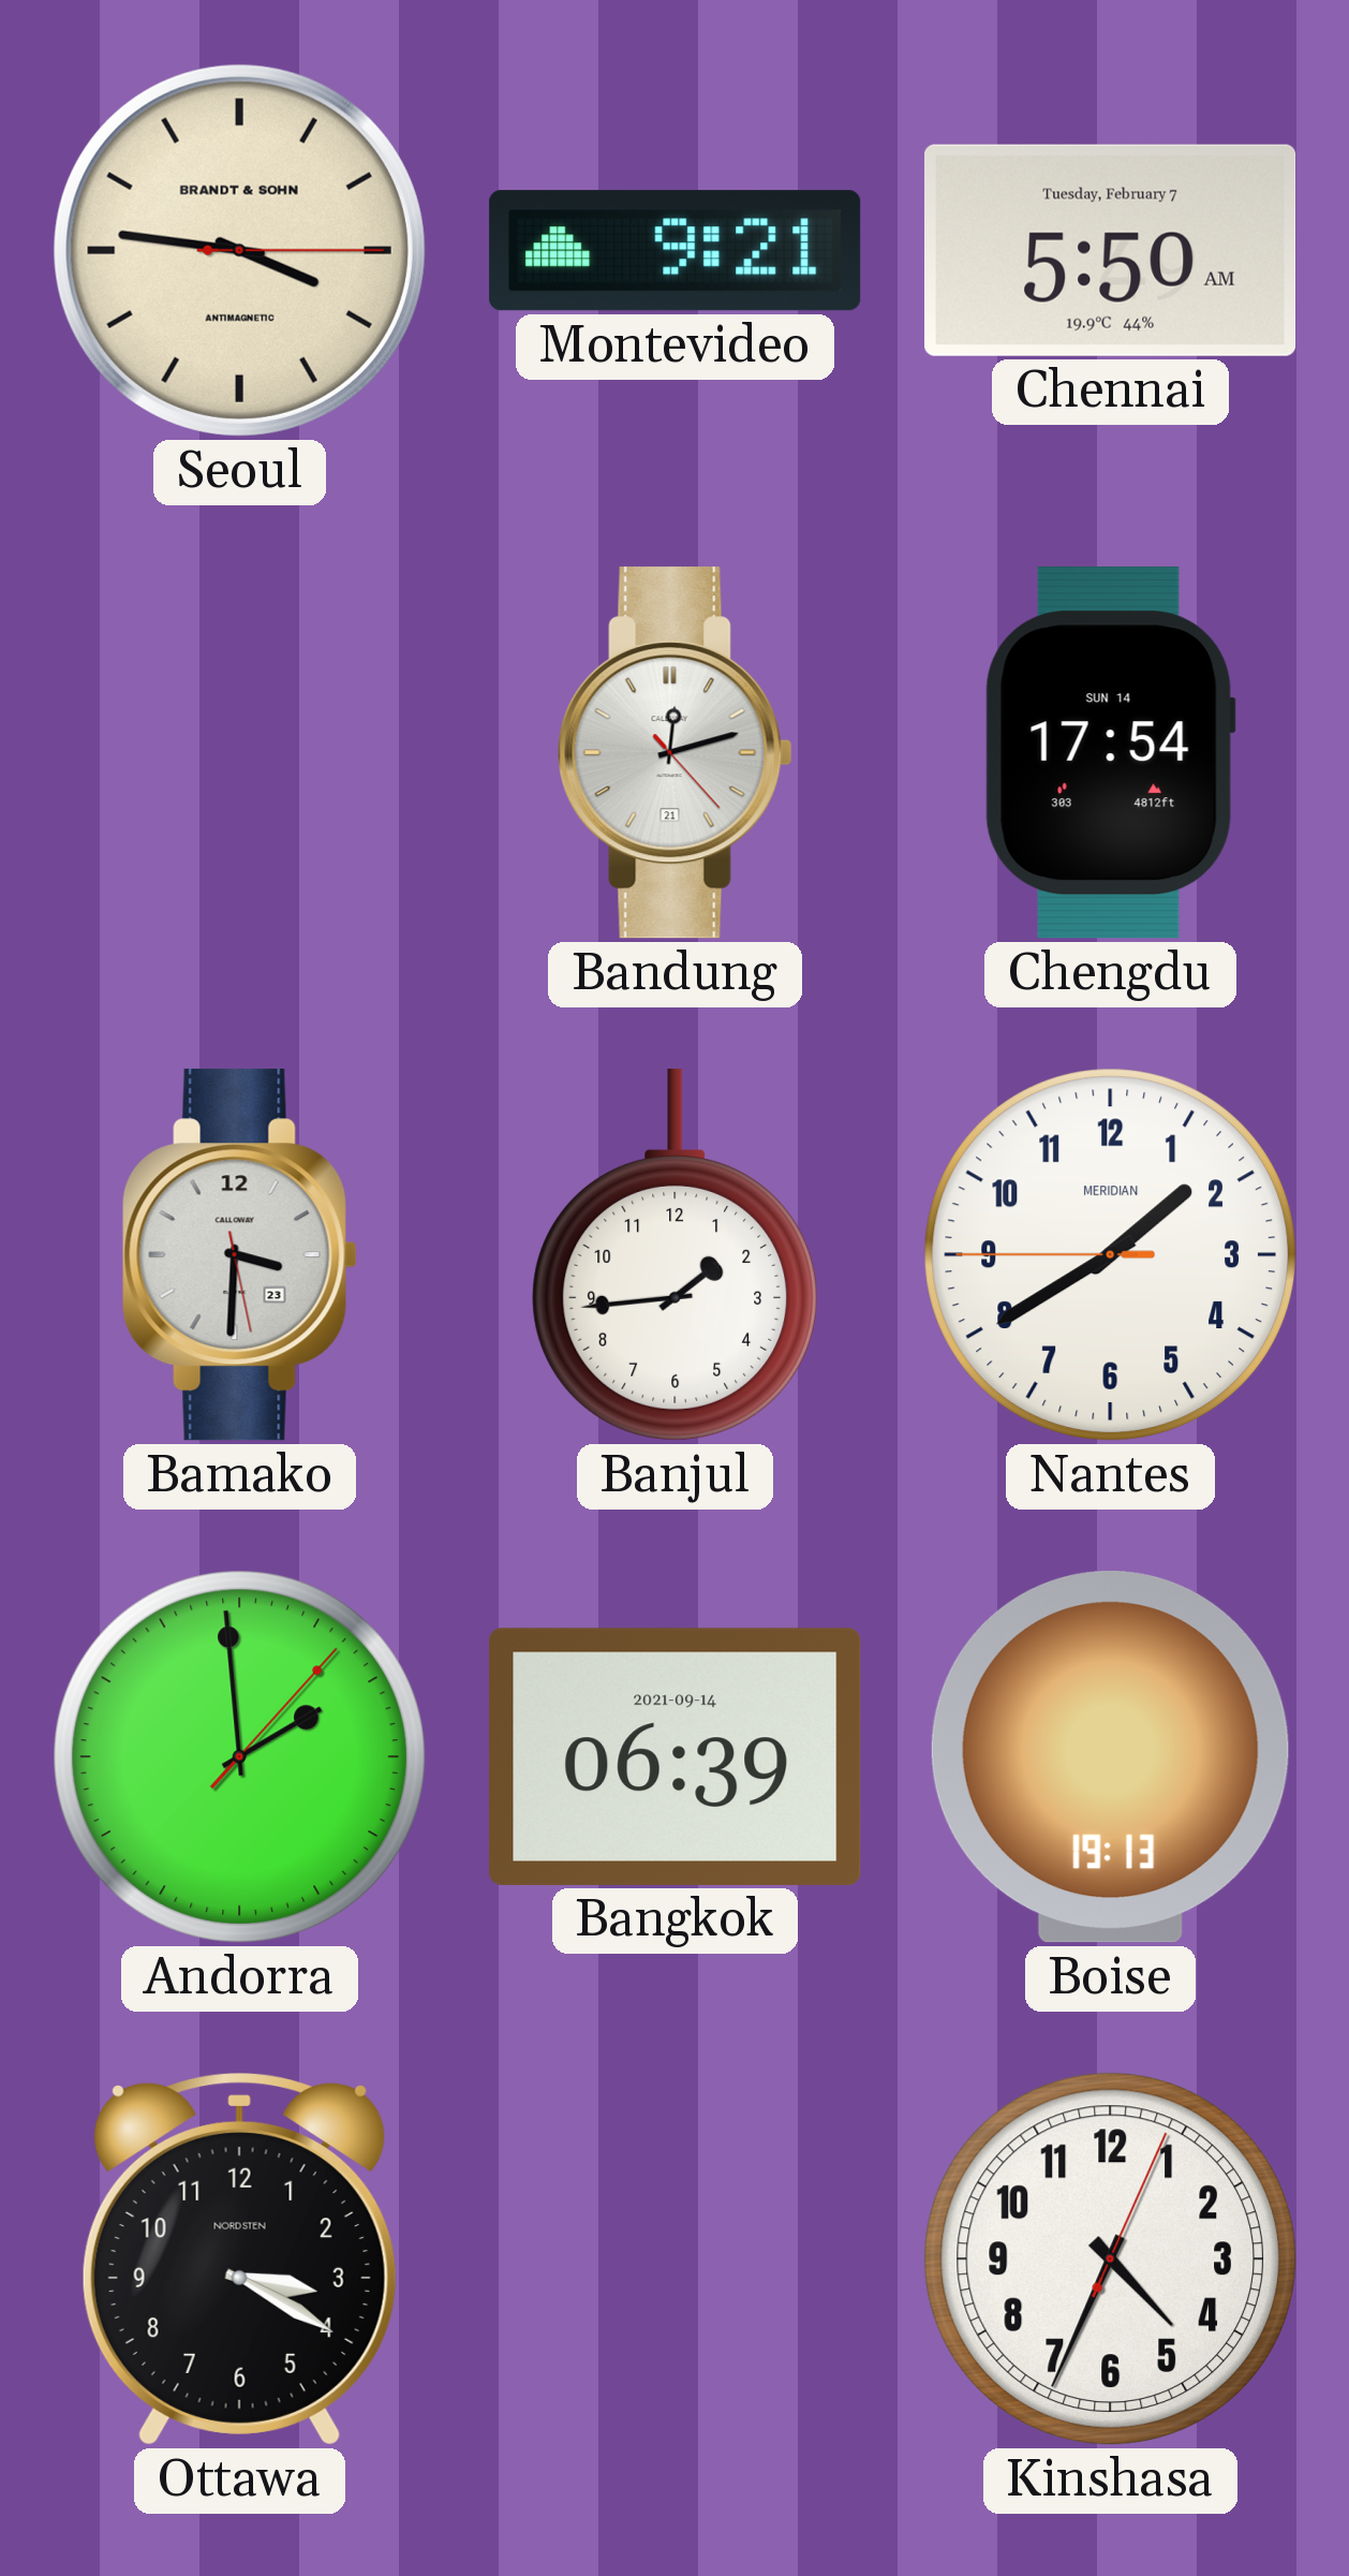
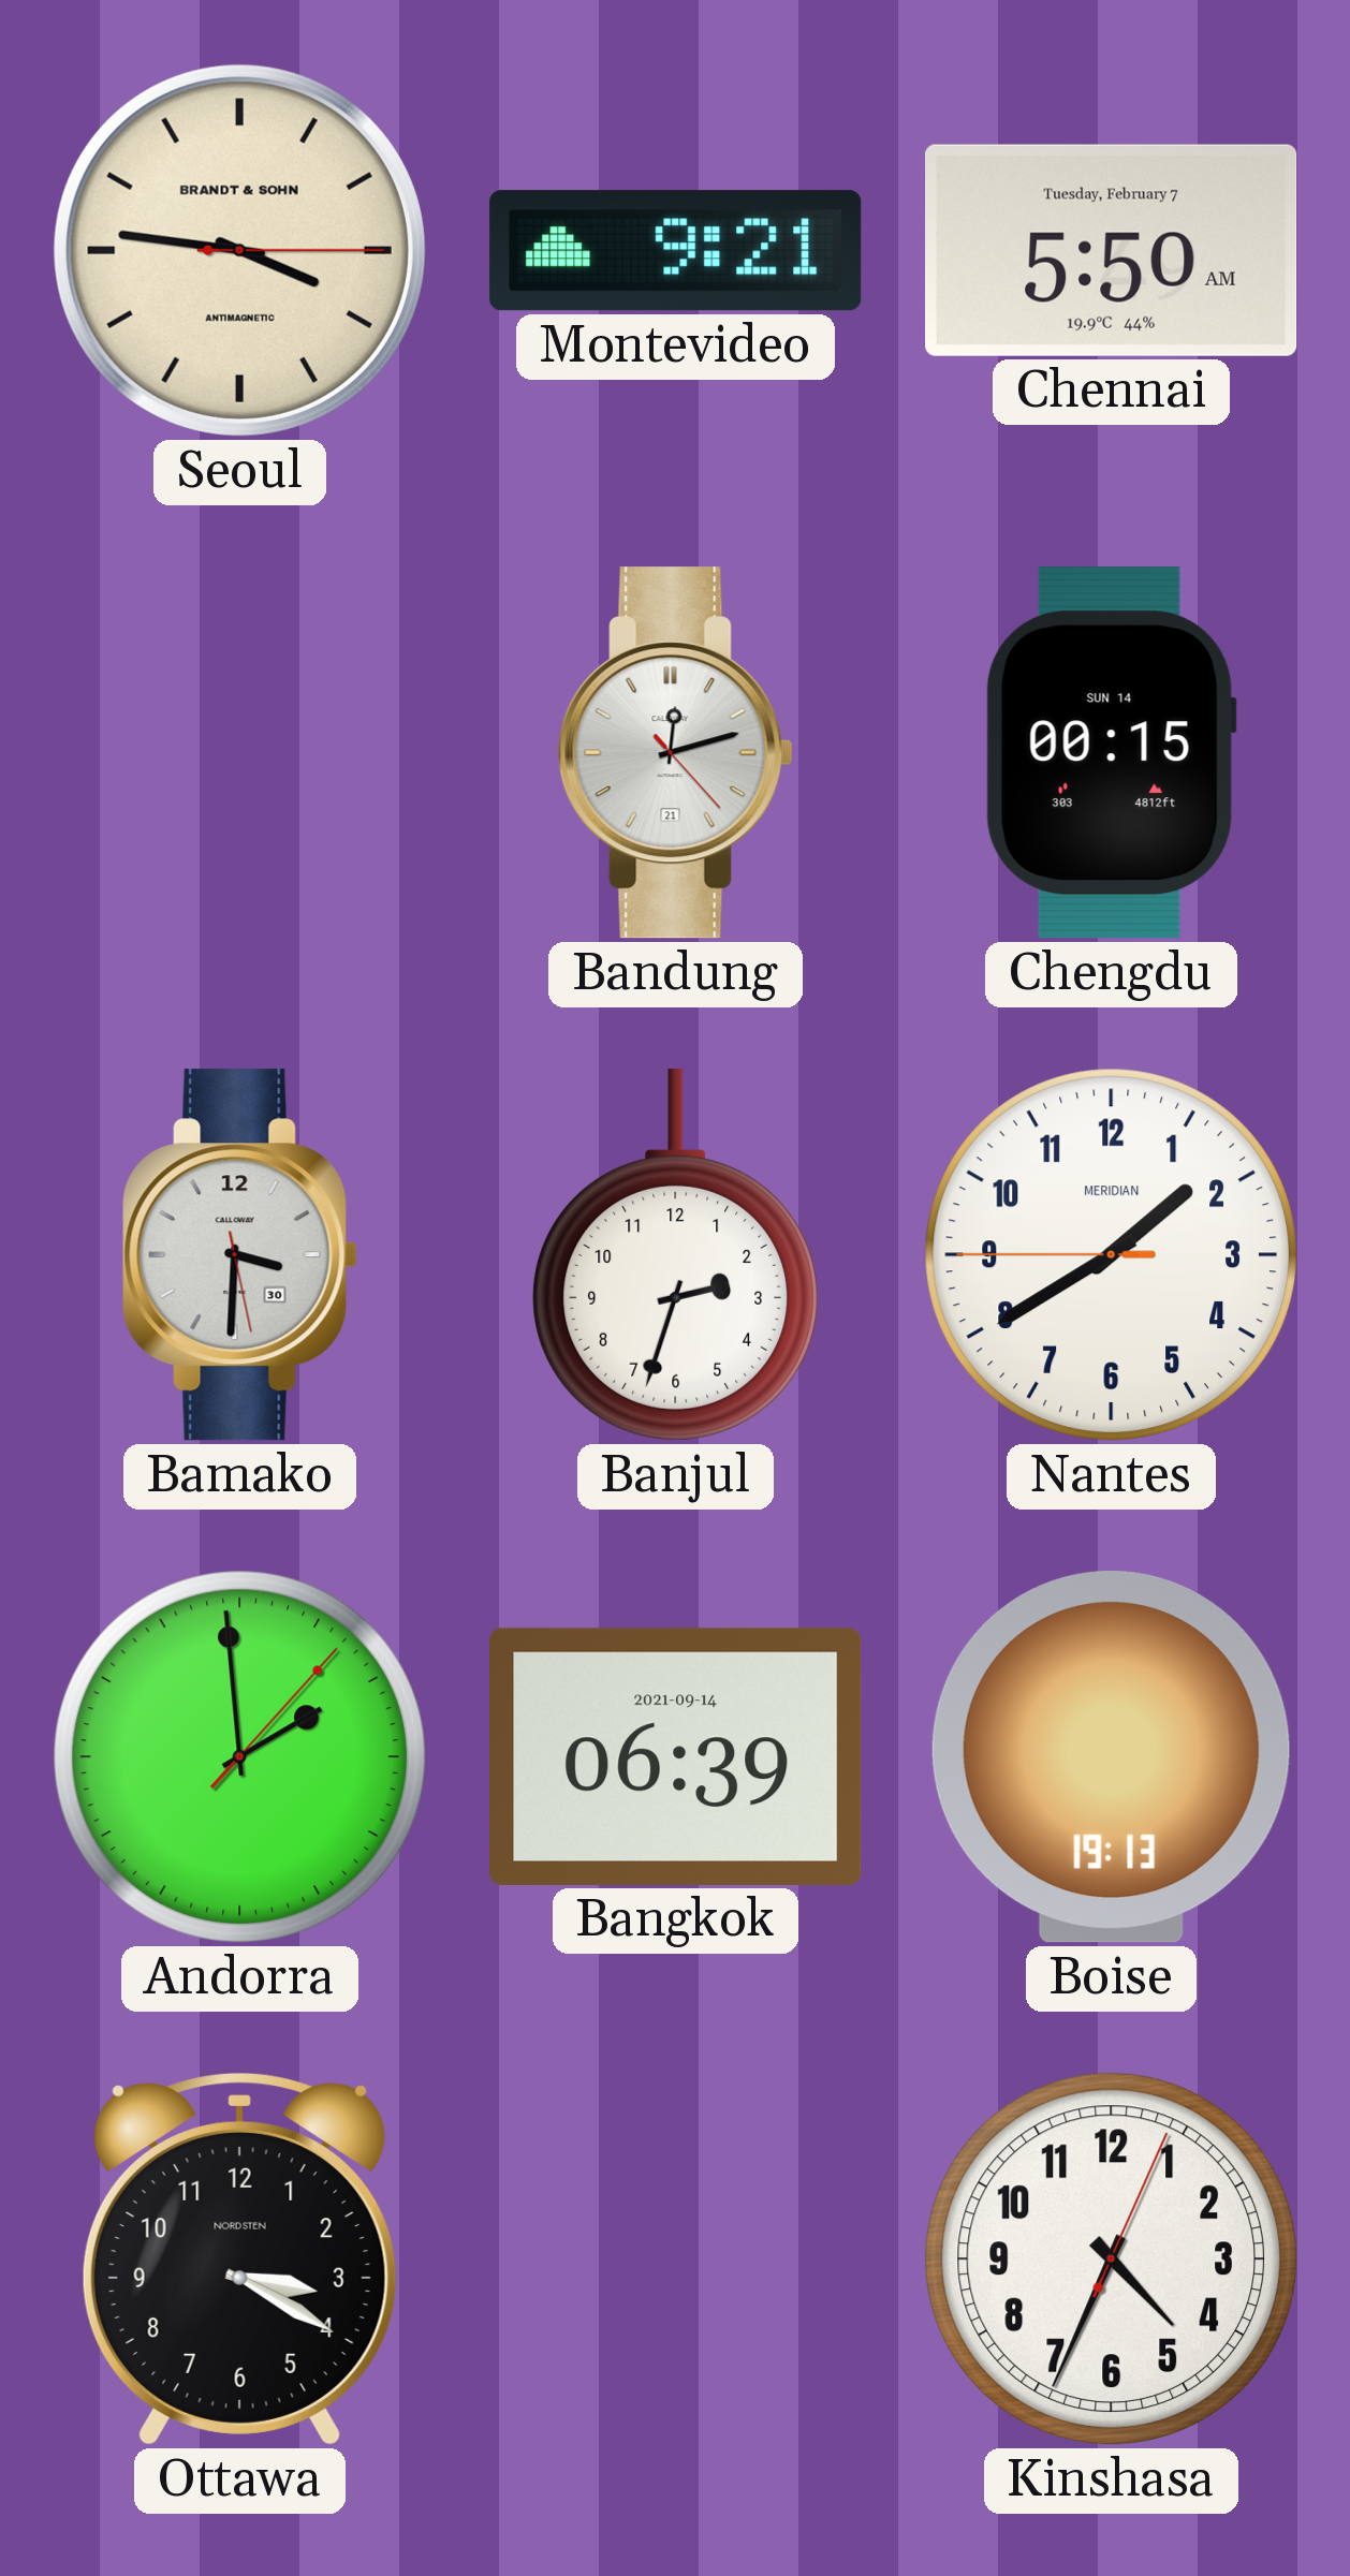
Chengdu: 17:54 -> 00:15 (1111, 753)
Bamako date: 23 -> 30 (239, 1255)
Banjul: 1:44 -> 2:33 (676, 1255)
